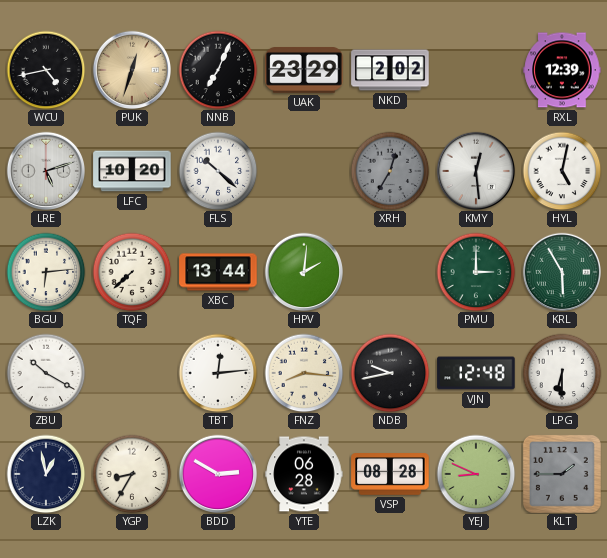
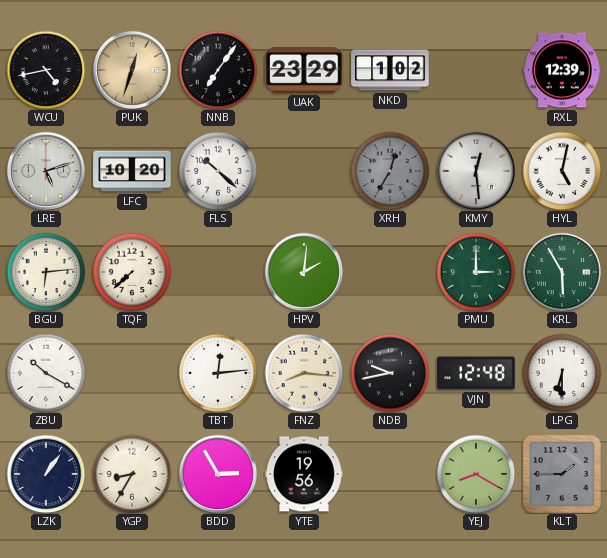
NNB: 7:04 -> 7:06 (218, 70)
NKD: 2:02 -> 1:02 (390, 70)
XBC: 13:44 -> none (218, 272)
LZK: 12:58 -> 1:06 (46, 474)
BDD: 2:50 -> 2:55 (217, 473)
YTE: 06:28 -> 19:56 (304, 474)
VSP: 08:28 -> none (390, 474)
YEJ: 8:49 -> 8:20 (476, 474)
